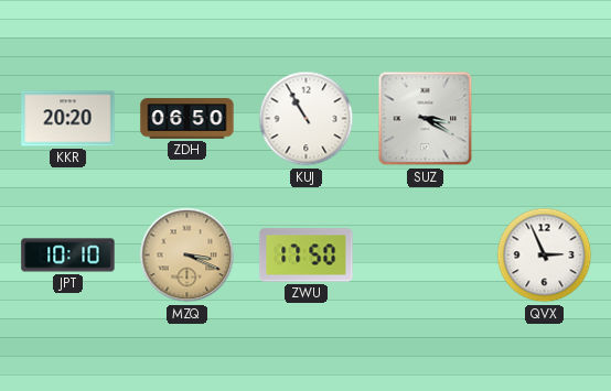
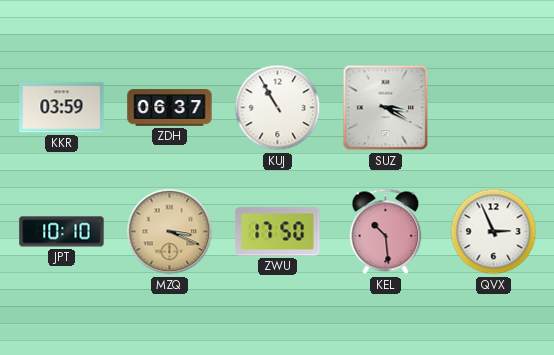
KKR: 20:20 -> 03:59 (62, 108)
ZDH: 06:50 -> 06:37 (170, 108)
KEL: none -> 10:29 (386, 232)
